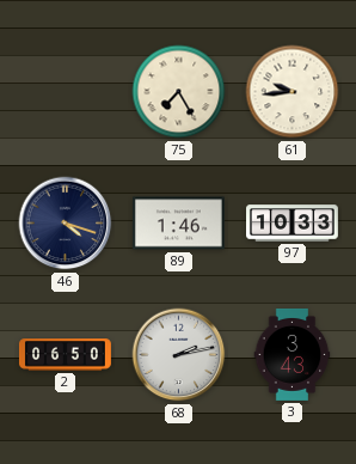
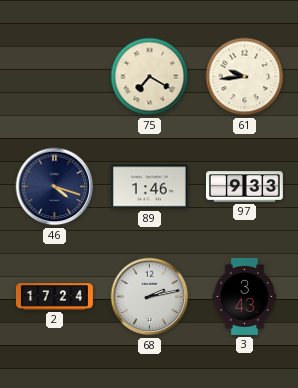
75: 7:25 -> 7:20 (150, 77)
97: 10:33 -> 9:33 (245, 187)
2: 06:50 -> 17:24 (54, 297)
